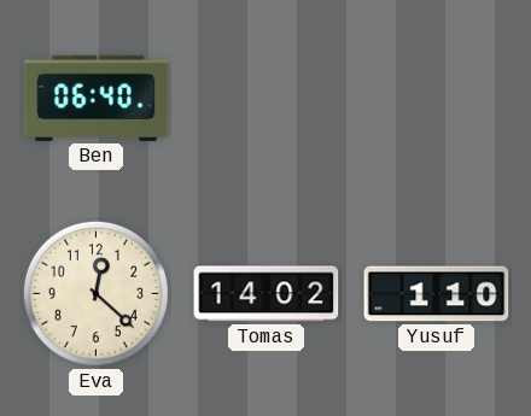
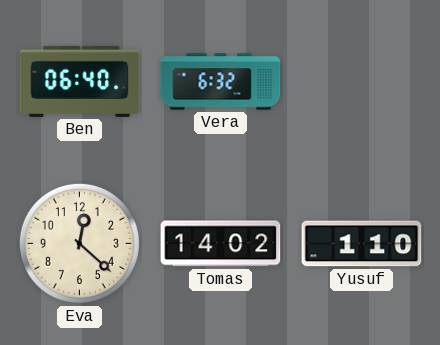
Vera: none -> 6:32 (221, 82)
